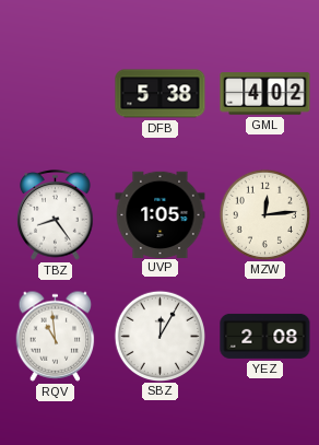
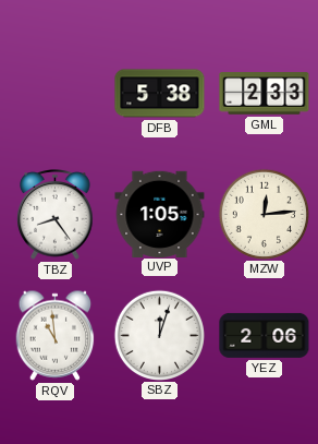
GML: 4:02 -> 2:33 (265, 94)
SBZ: 12:05 -> 12:03 (159, 335)
YEZ: 2:08 -> 2:06 (265, 335)
